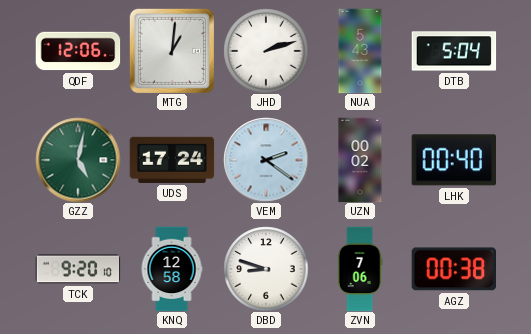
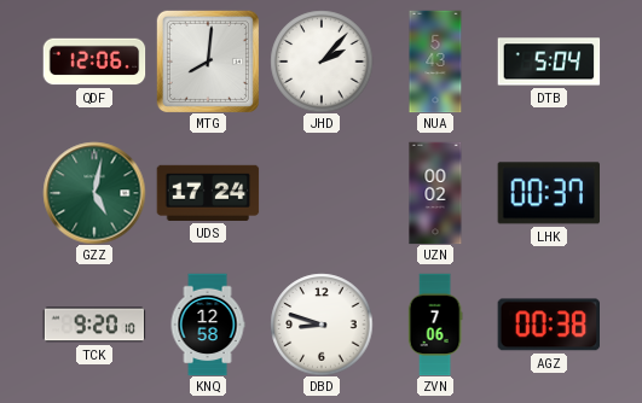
MTG: 1:01 -> 8:01 (208, 62)
JHD: 2:12 -> 2:07 (322, 62)
VEM: 2:21 -> none (266, 160)
LHK: 00:40 -> 00:37 (548, 193)
